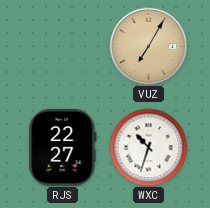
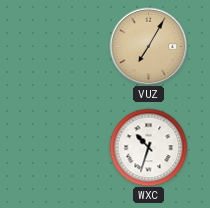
RJS: 22:27 -> none (63, 147)
